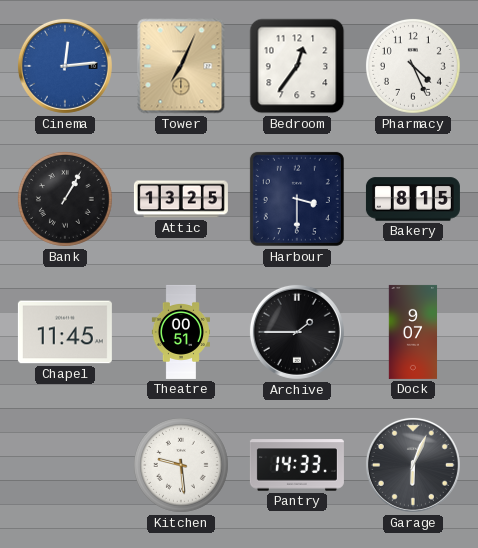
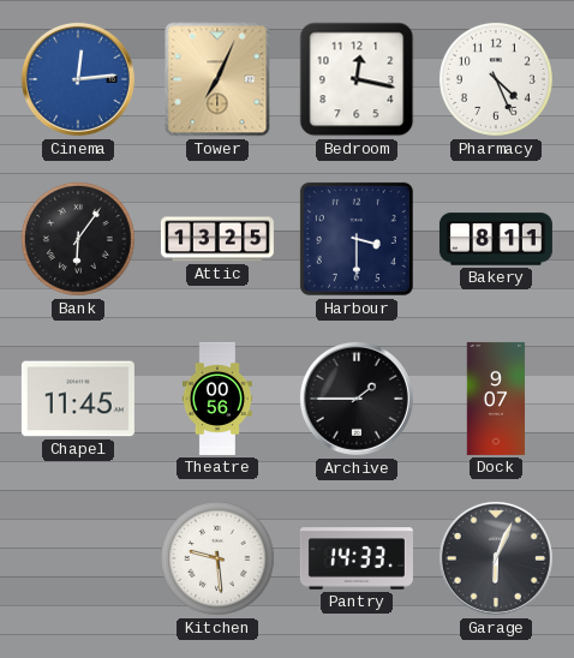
Bedroom: 12:36 -> 12:17 (357, 79)
Bank: 1:05 -> 6:06 (79, 240)
Bakery: 8:15 -> 8:11 (496, 239)
Theatre: 00:51 -> 00:56 (216, 399)
